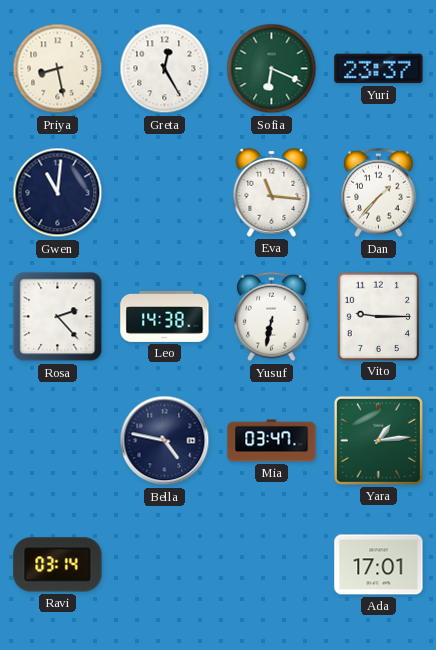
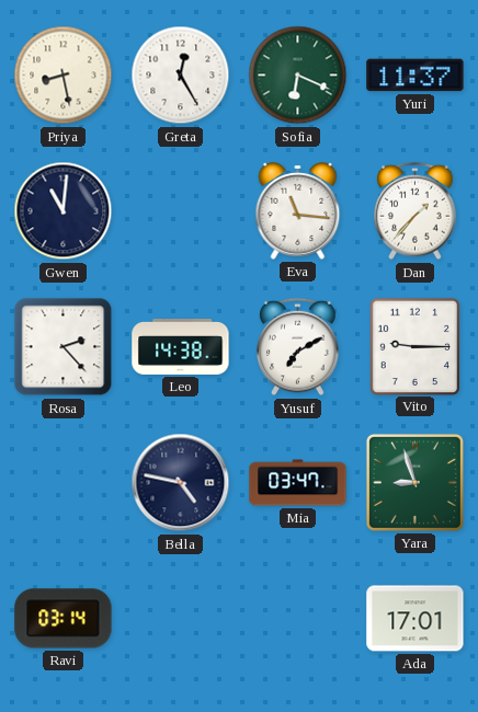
Yuri: 23:37 -> 11:37 (416, 76)
Yusuf: 6:32 -> 7:10 (298, 347)
Yara: 1:14 -> 8:57 (414, 482)
